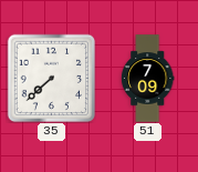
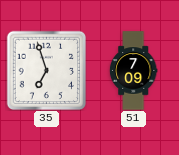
35: 7:38 -> 6:57 (46, 70)
